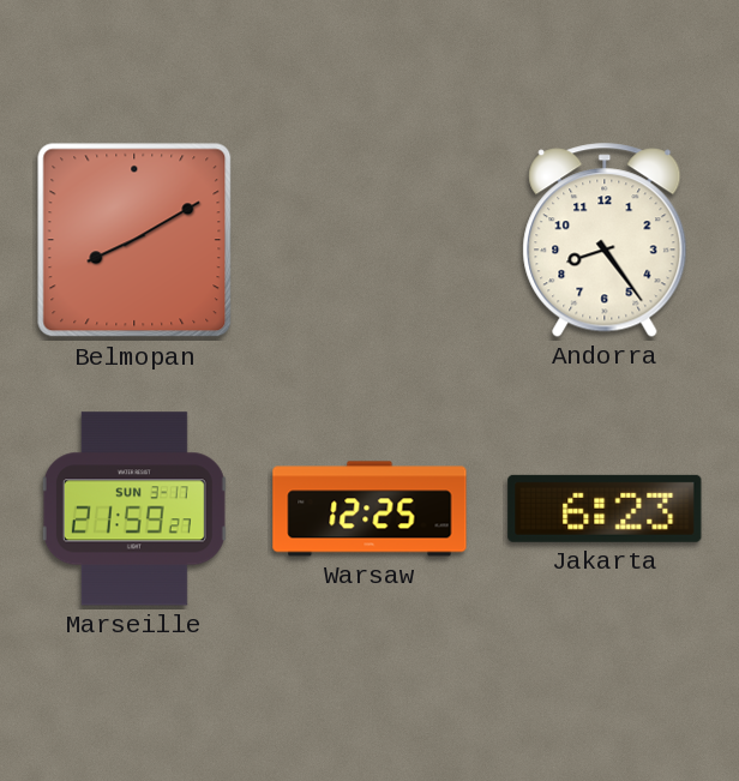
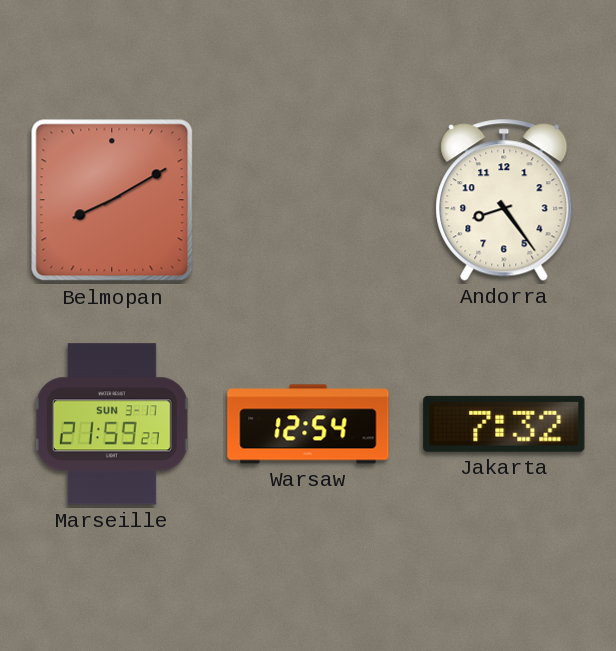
Warsaw: 12:25 -> 12:54 (308, 424)
Jakarta: 6:23 -> 7:32 (504, 424)
